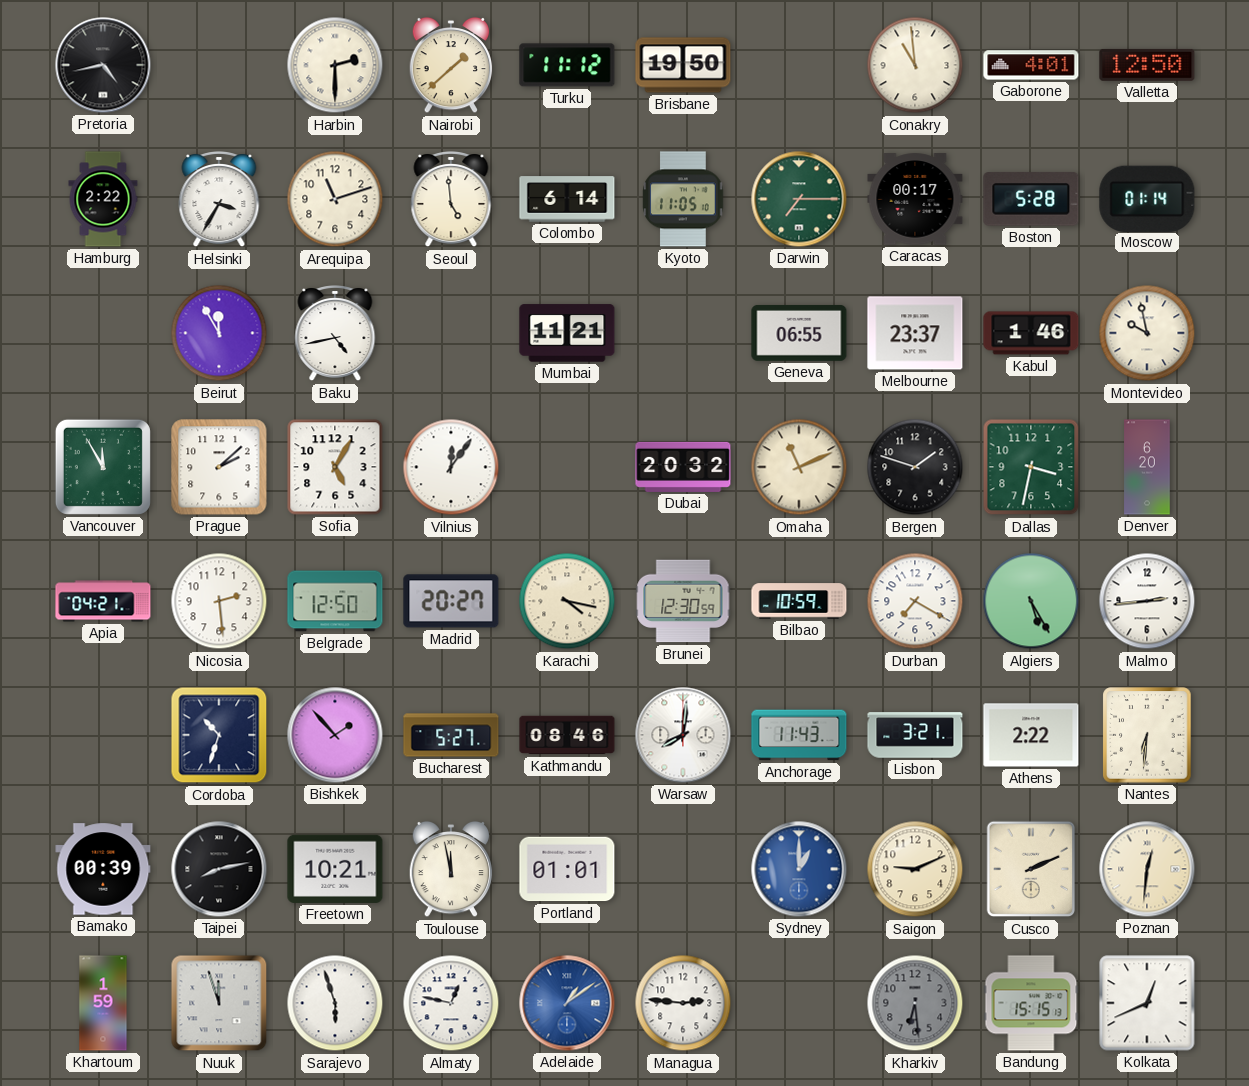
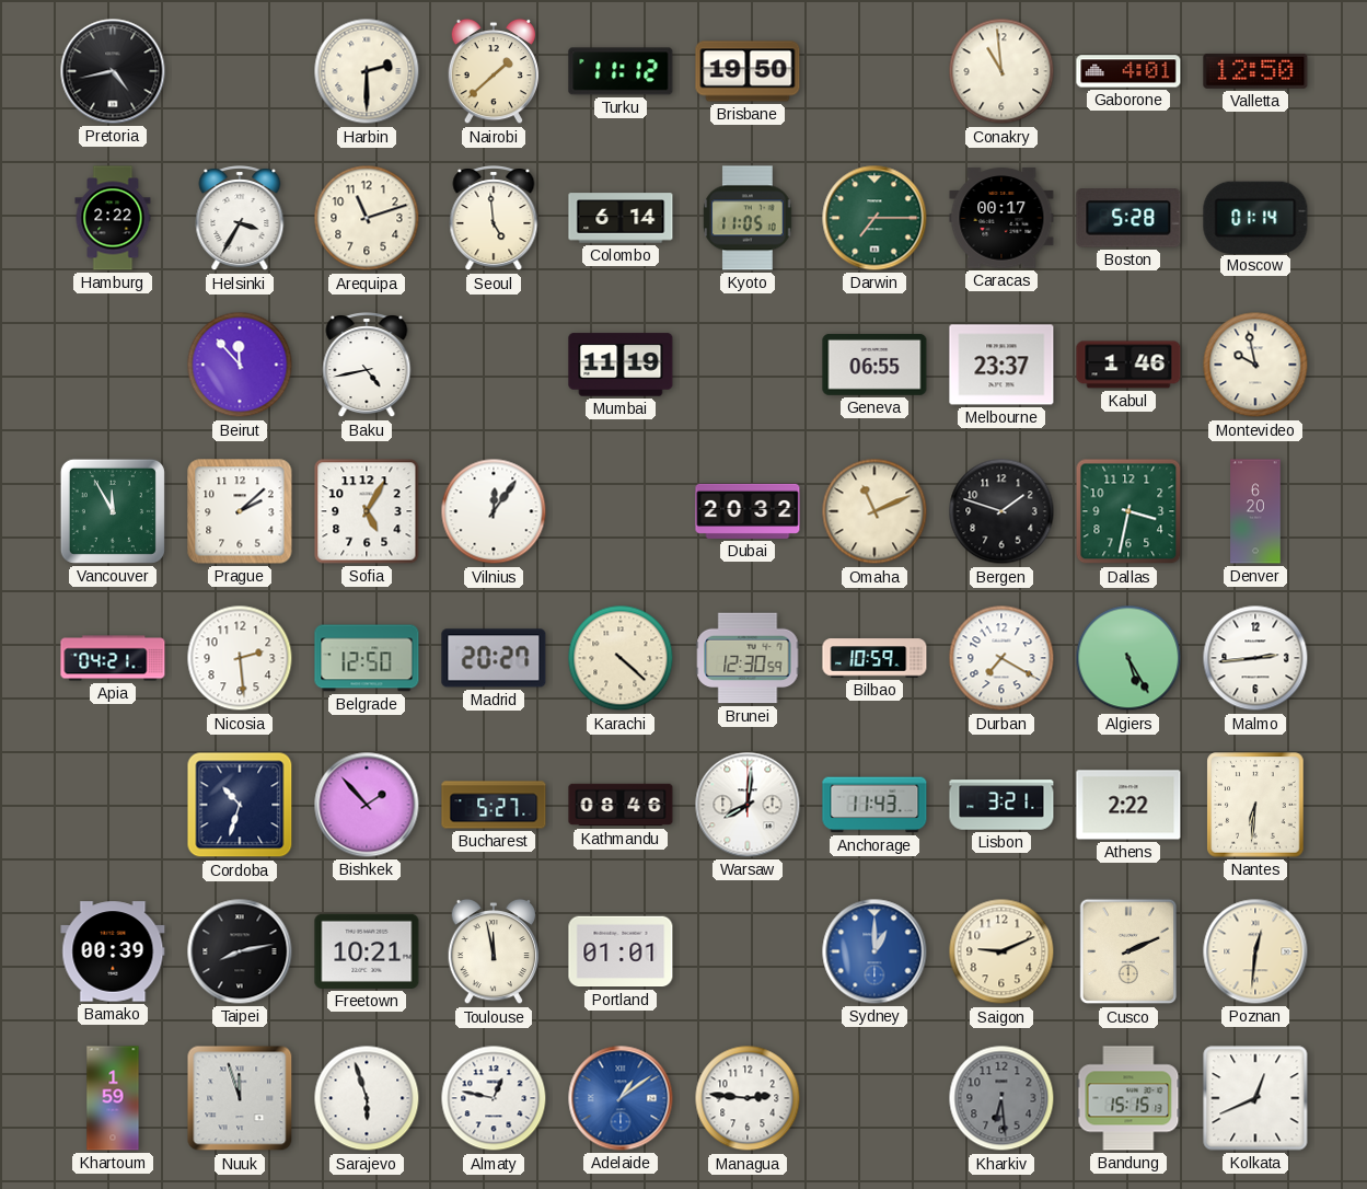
Beirut: 11:55 -> 11:53 (240, 365)
Mumbai: 11:21 -> 11:19 (621, 365)
Karachi: 4:17 -> 4:22 (621, 658)
